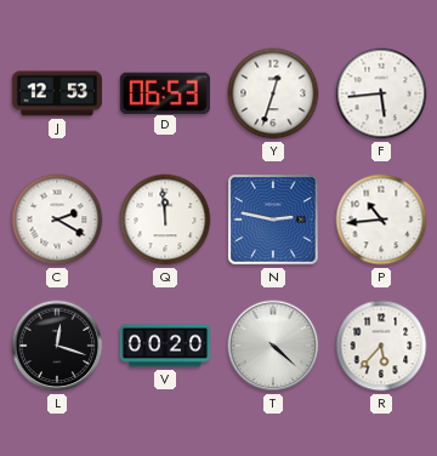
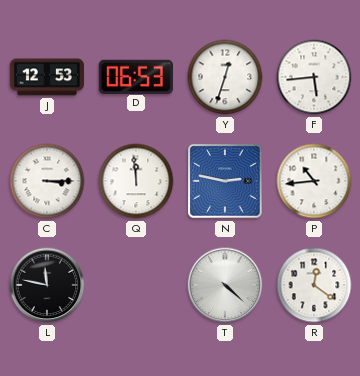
C: 2:20 -> 3:15 (47, 181)
L: 12:18 -> 11:47 (47, 285)
V: 00:20 -> none (164, 346)
R: 5:37 -> 12:21 (314, 285)
